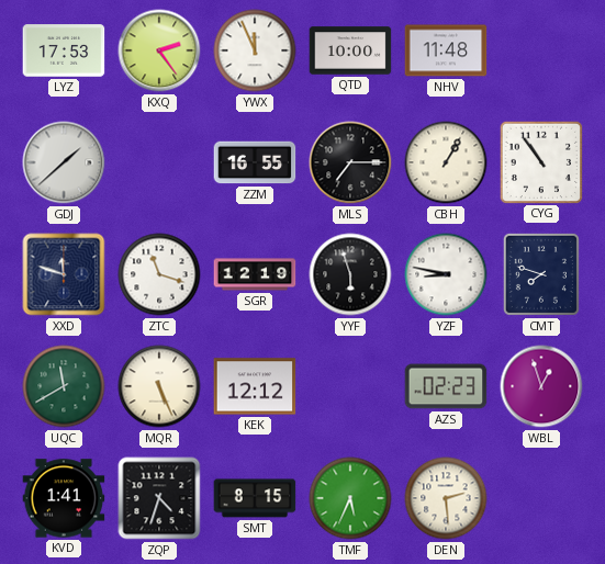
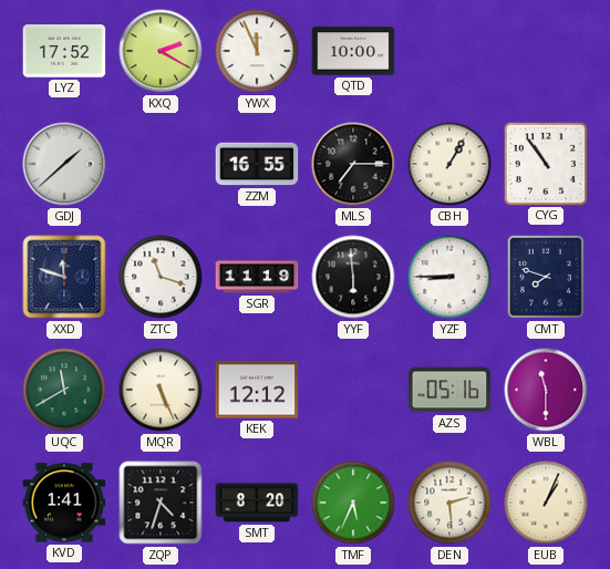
LYZ: 17:53 -> 17:52 (64, 51)
KXQ: 2:24 -> 2:20 (161, 51)
NHV: 11:48 -> none (446, 50)
SGR: 12:19 -> 11:19 (257, 277)
YYF: 5:57 -> 5:59 (353, 277)
YZF: 8:47 -> 8:45 (449, 277)
AZS: 02:23 -> 05:16 (449, 390)
WBL: 12:57 -> 11:30 (546, 390)
SMT: 8:15 -> 8:20 (257, 503)
EUB: none -> 1:04 (546, 503)
